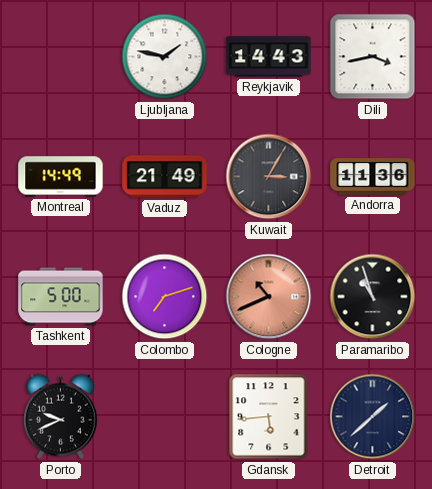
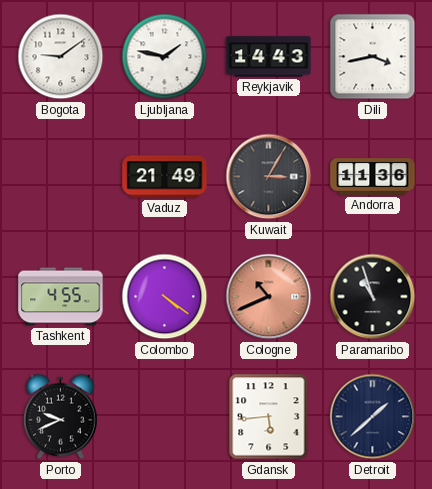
Bogota: none -> 9:09 (61, 57)
Montreal: 14:49 -> none (61, 177)
Tashkent: 5:00 -> 4:55 (61, 297)
Colombo: 7:12 -> 4:21 (165, 297)
